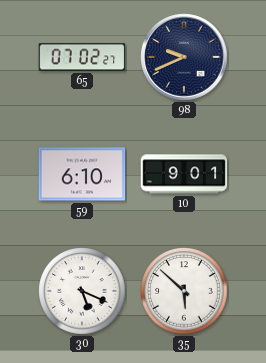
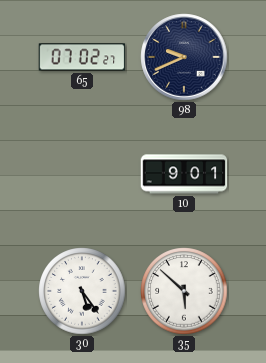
59: 6:10 -> none (82, 174)
30: 5:19 -> 5:24 (82, 291)
